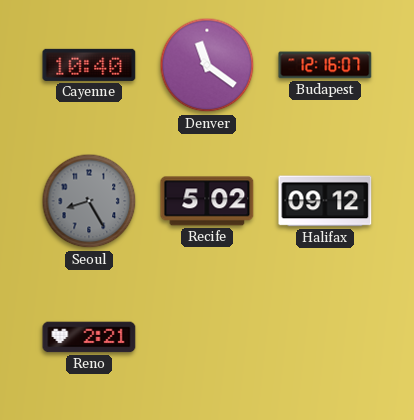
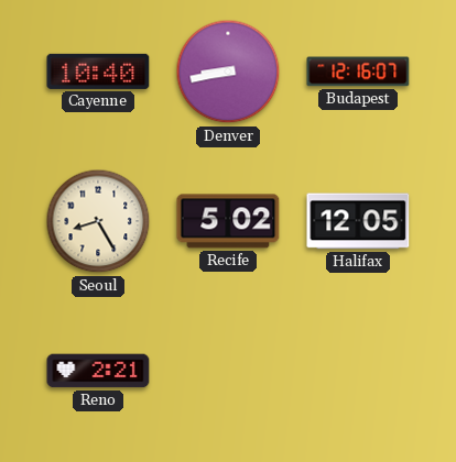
Denver: 11:21 -> 8:43 (228, 71)
Seoul dial: grey -> cream (98, 221)
Halifax: 09:12 -> 12:05 (358, 221)
